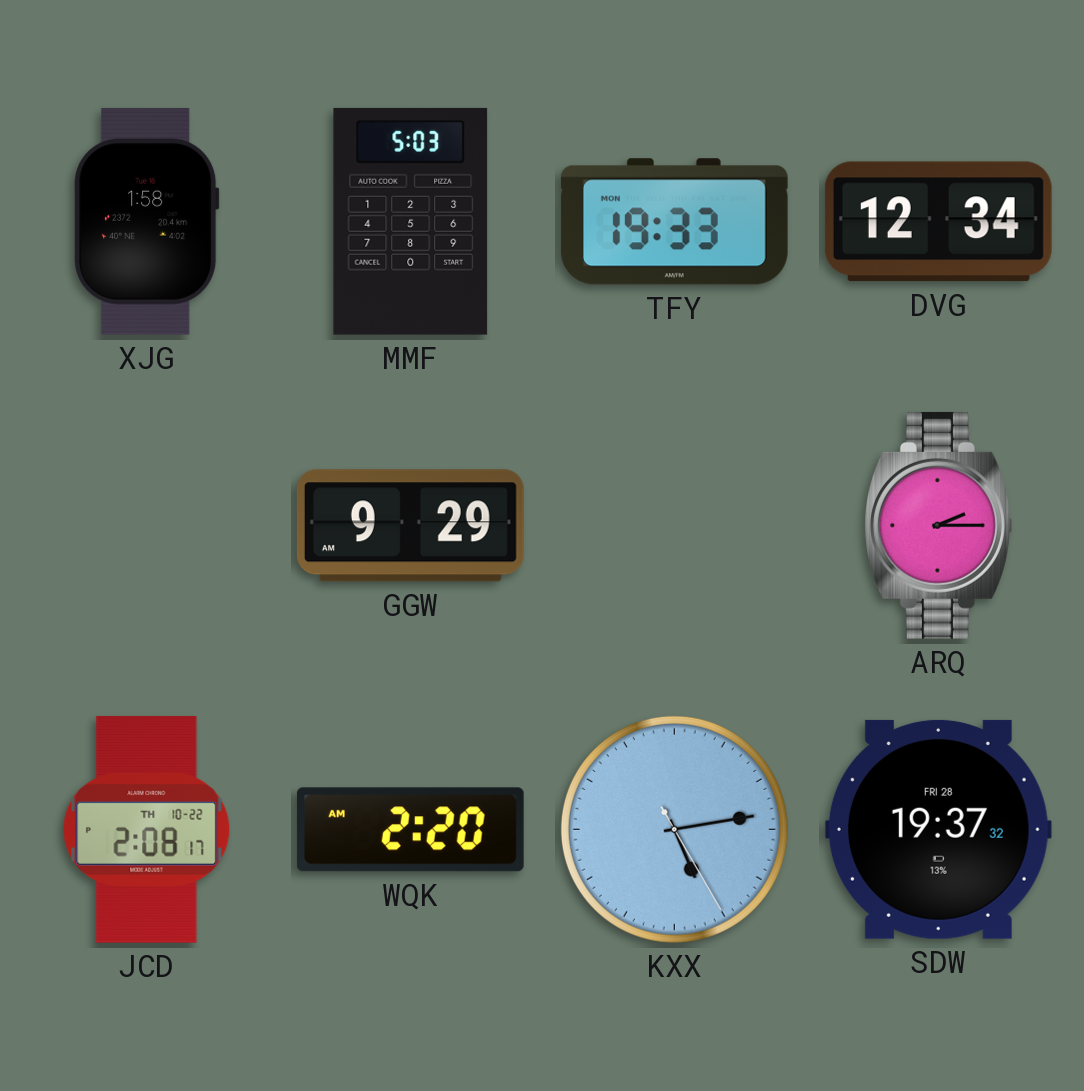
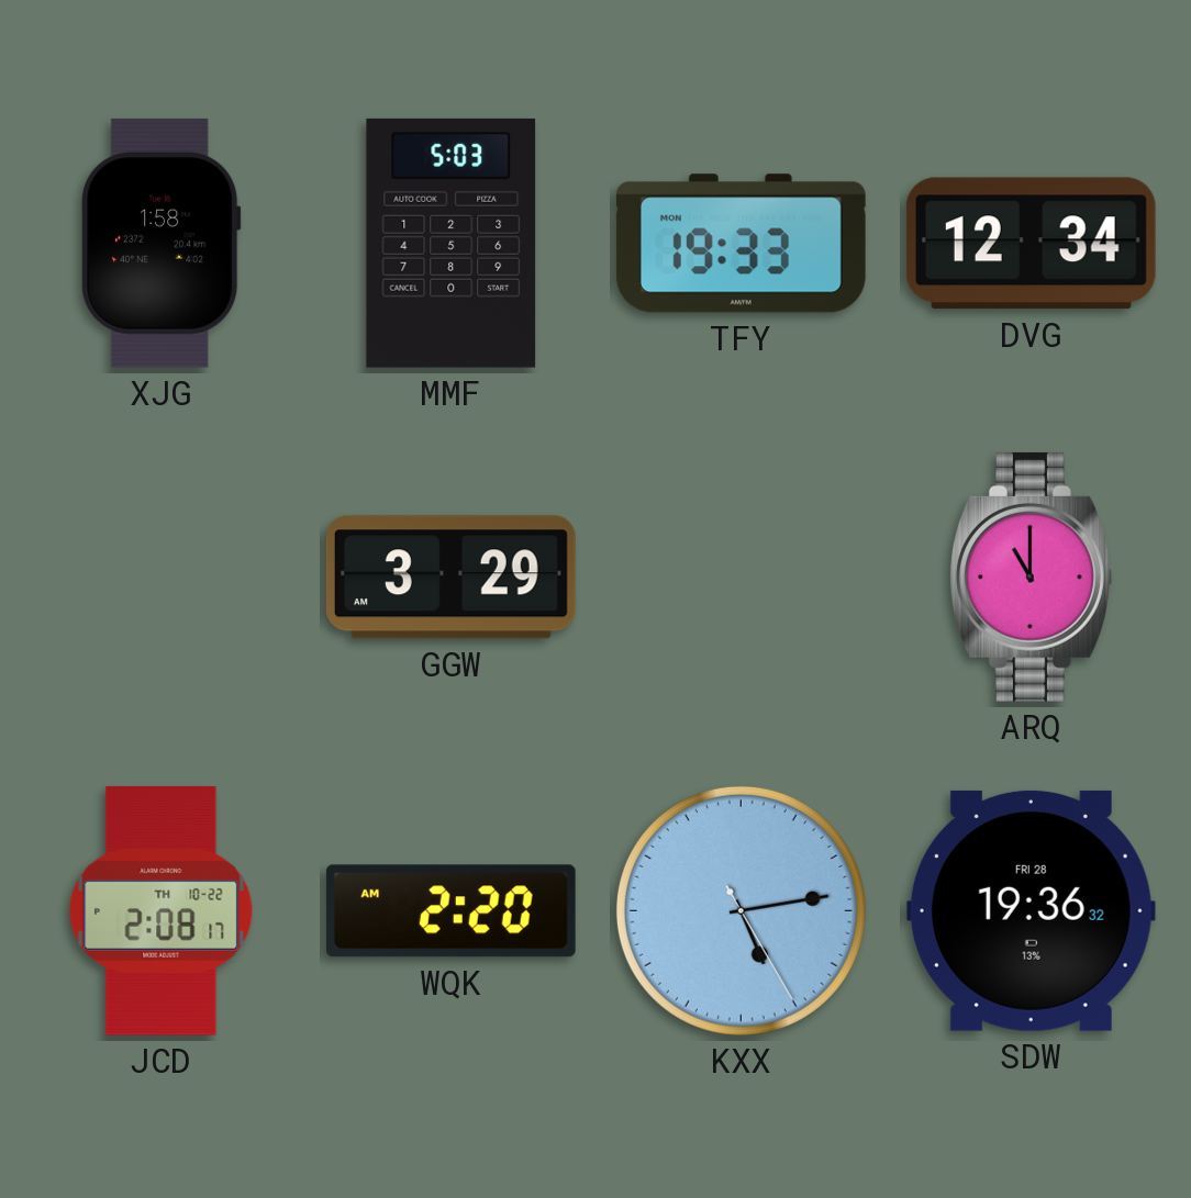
GGW: 9:29 -> 3:29 (450, 578)
ARQ: 2:15 -> 11:00 (1032, 576)
SDW: 19:37 -> 19:36 (1031, 910)
